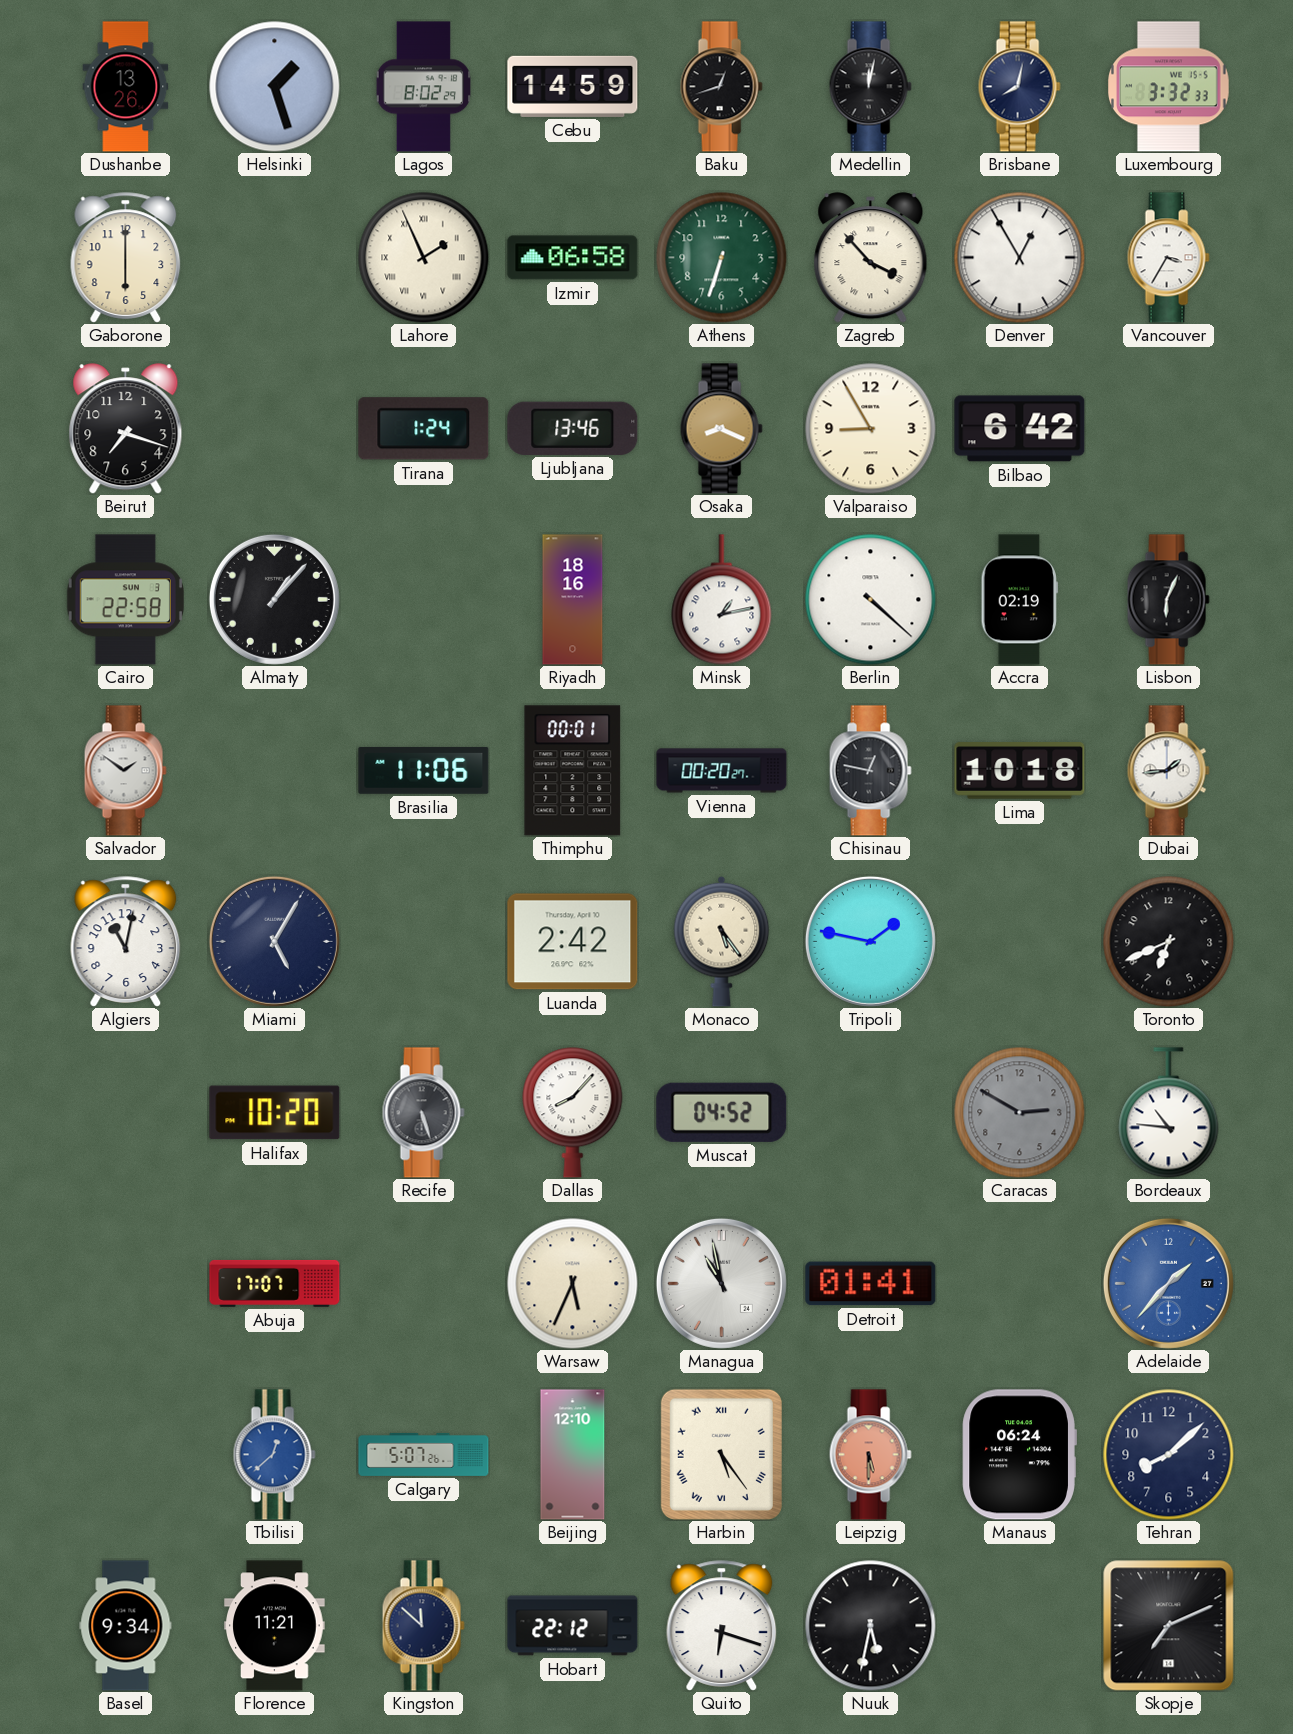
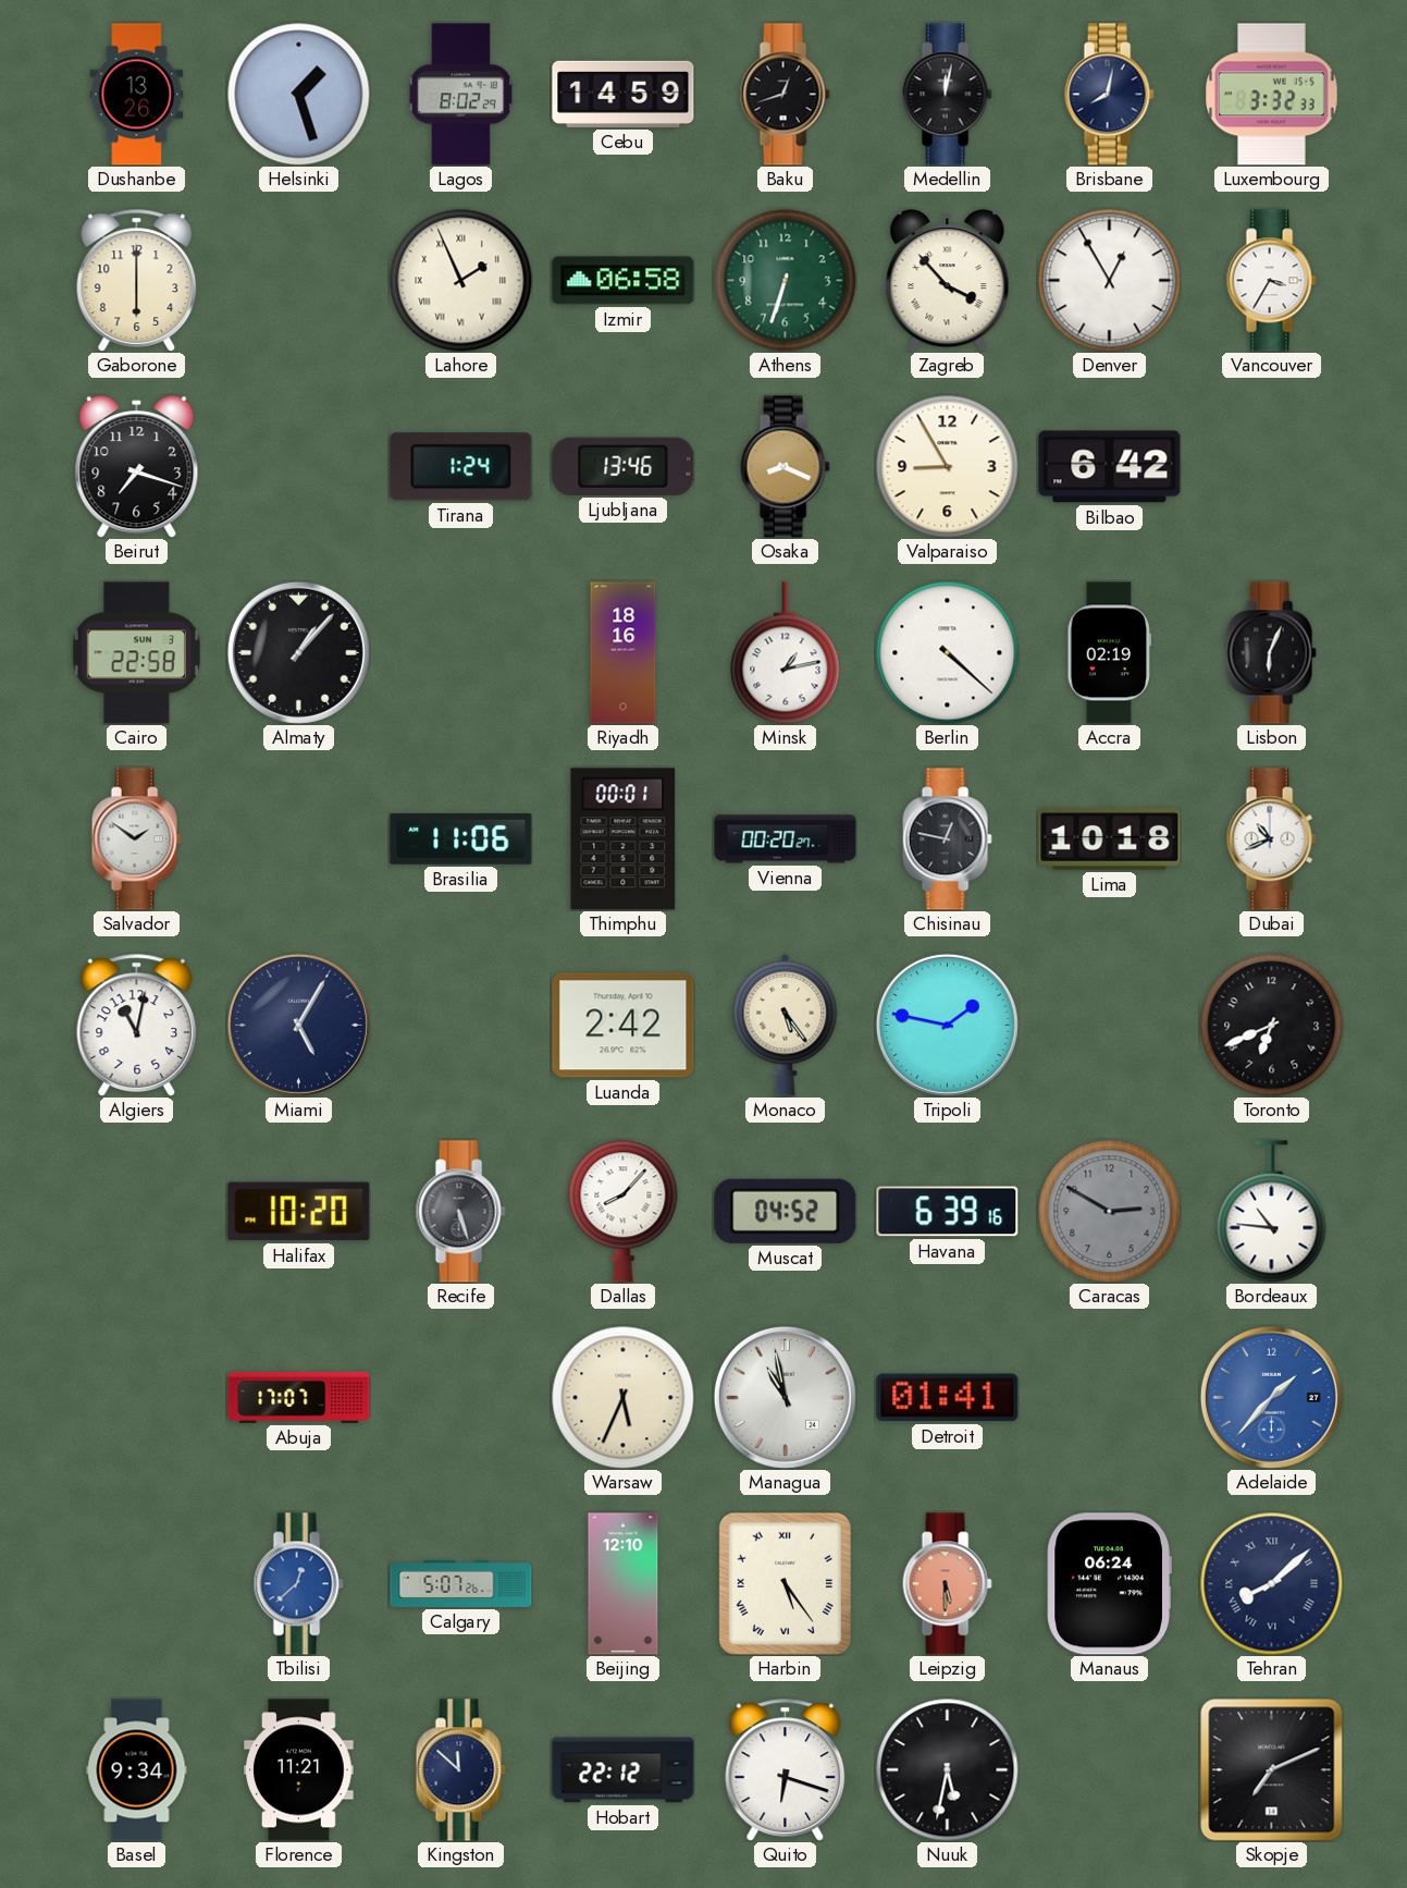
Dubai: 1:44 -> 10:41 (1271, 839)
Havana: none -> 6:39 (948, 1212)
Tehran numerals: Arabic -> Roman (1272, 1584)
